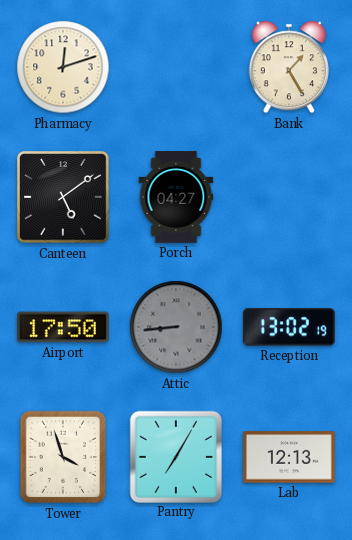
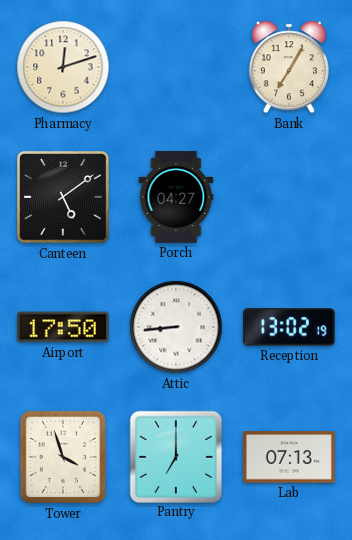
Bank: 1:25 -> 7:05 (289, 67)
Attic dial: grey -> white (176, 327)
Pantry: 7:05 -> 7:00 (175, 456)
Lab: 12:13 -> 07:13 (290, 457)
